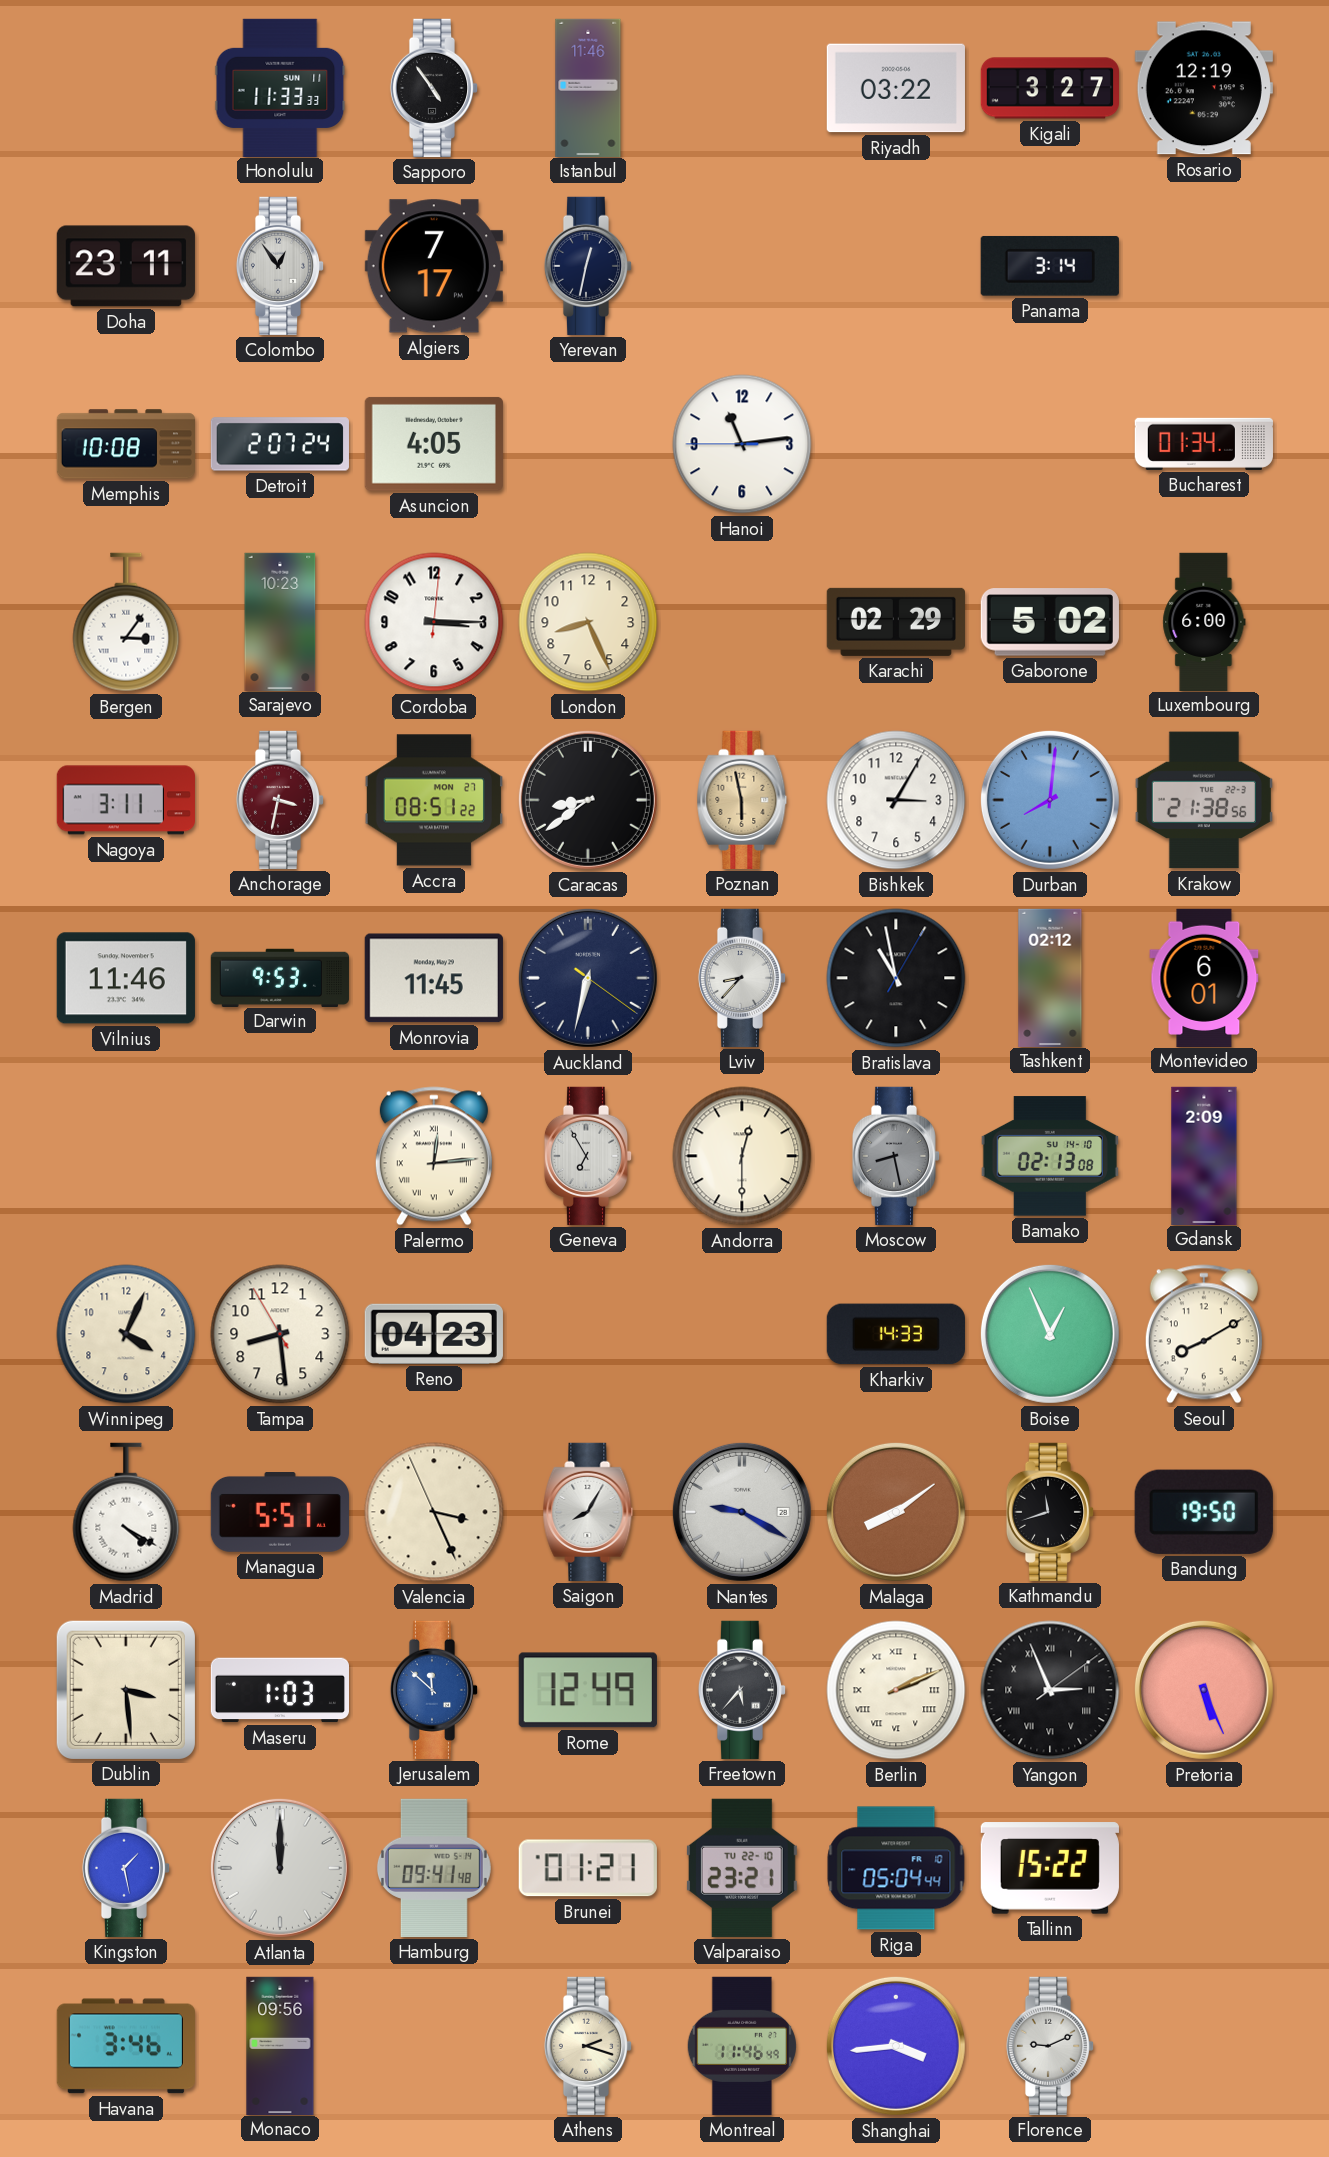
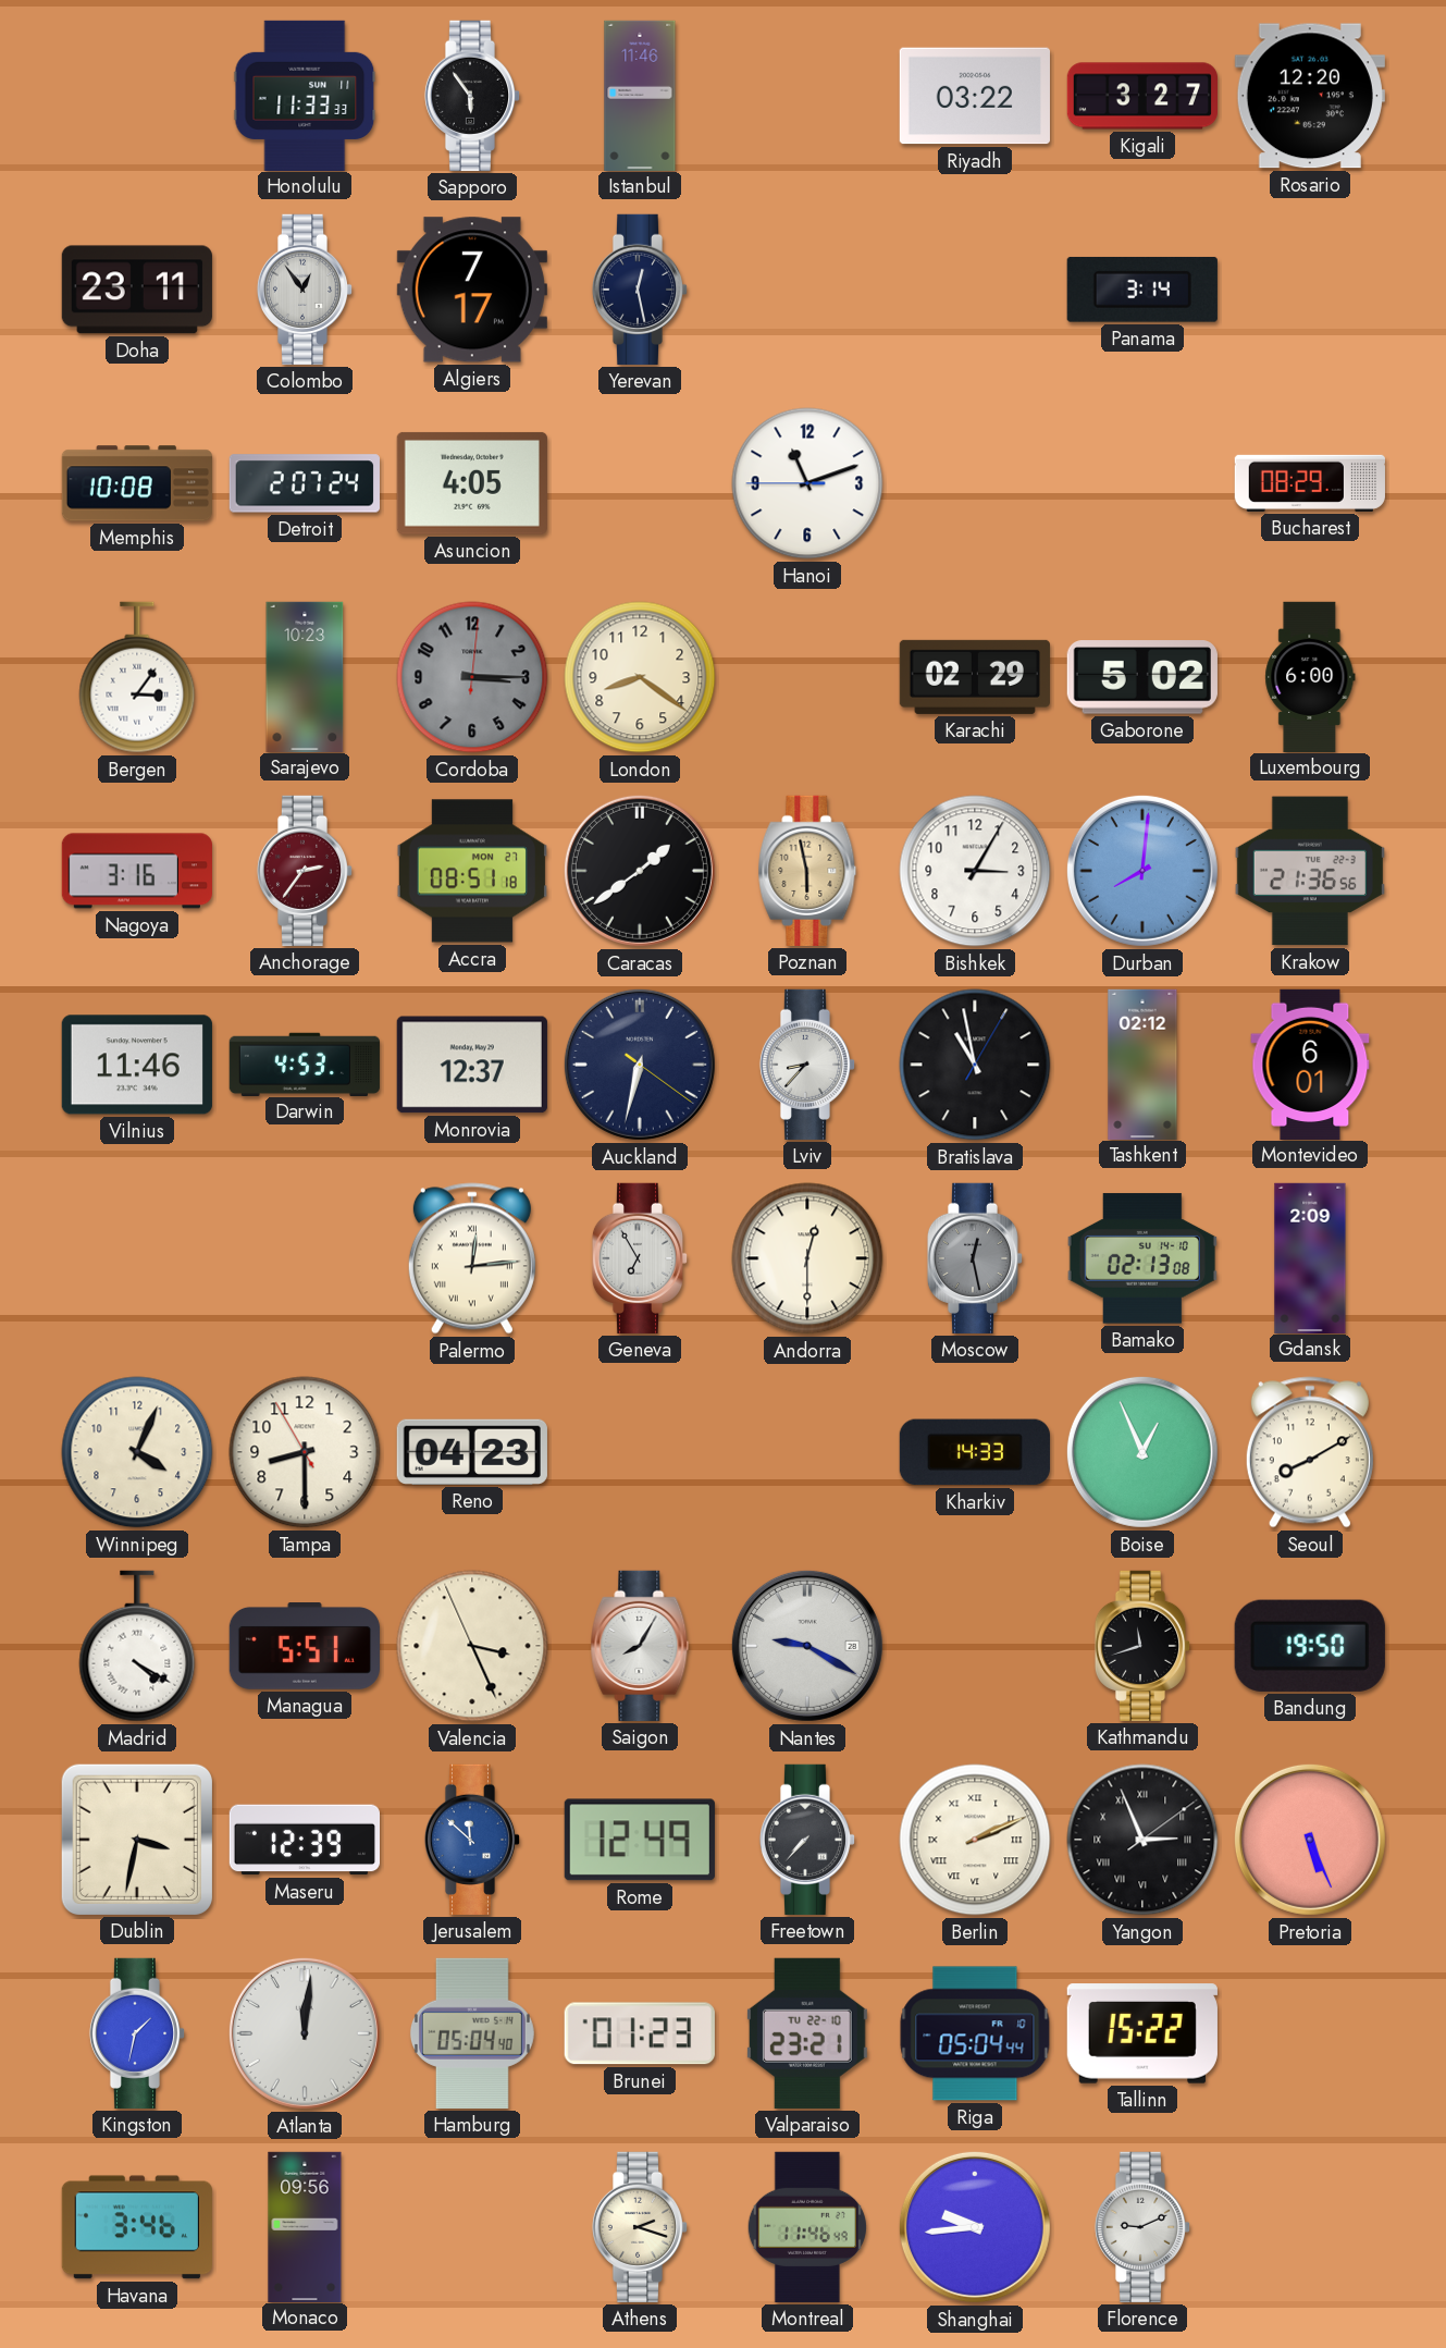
Sapporo: 4:54 -> 5:54 (472, 96)
Rosario: 12:19 -> 12:20 (1310, 96)
Yerevan: 12:32 -> 12:28 (640, 290)
Hanoi: 11:13 -> 11:11 (807, 483)
Bucharest: 01:34 -> 08:29 (1310, 483)
Cordoba dial: white -> grey (472, 677)
London: 8:26 -> 8:21 (640, 677)
Nagoya: 3:11 -> 3:16 (137, 871)
Anchorage: 3:32 -> 2:36 (305, 871)
Accra: 08:51:22 -> 08:51:18 (472, 871)
Caracas: 8:39 -> 1:39 (640, 871)
Krakow: 21:38 -> 21:36 (1310, 871)
Darwin: 9:53 -> 4:53 (305, 1064)
Monrovia: 11:45 -> 12:37 (472, 1065)
Moscow: 8:28 -> 12:28 (975, 1258)
Tampa: 8:28 -> 8:29 (305, 1452)
Malaga: 8:09 -> none (896, 1512)
Dublin: 3:29 -> 3:32 (137, 1840)
Maseru: 1:03 -> 12:39 (304, 1840)
Freetown: 5:37 -> 7:37 (807, 1840)
Kingston: 1:28 -> 1:32 (137, 2033)
Atlanta: 12:00 -> 12:01 (305, 2033)
Hamburg: 09:41 -> 05:04 (472, 2033)
Brunei: 01:21 -> 01:23 (640, 2033)
Shanghai: 3:44 -> 9:44 (975, 2227)
